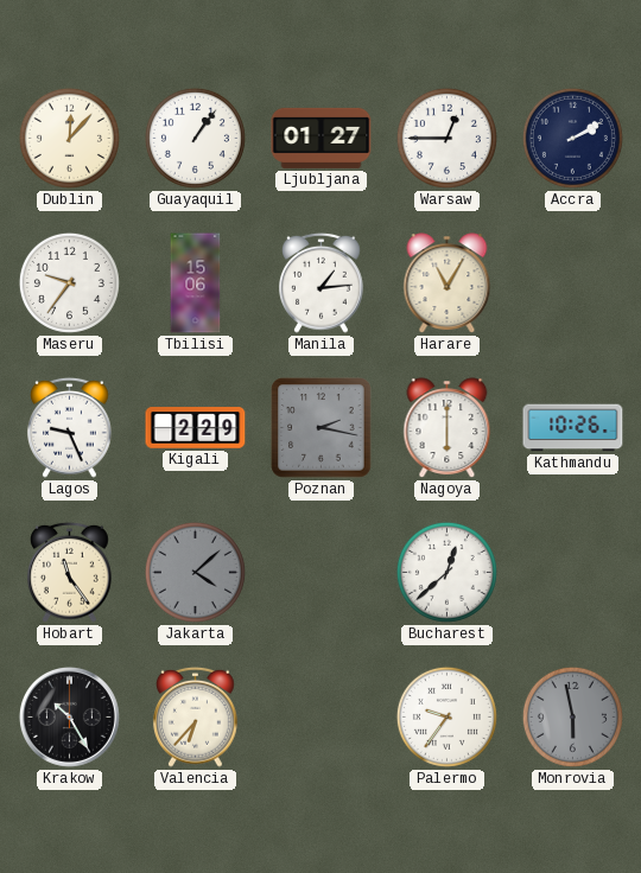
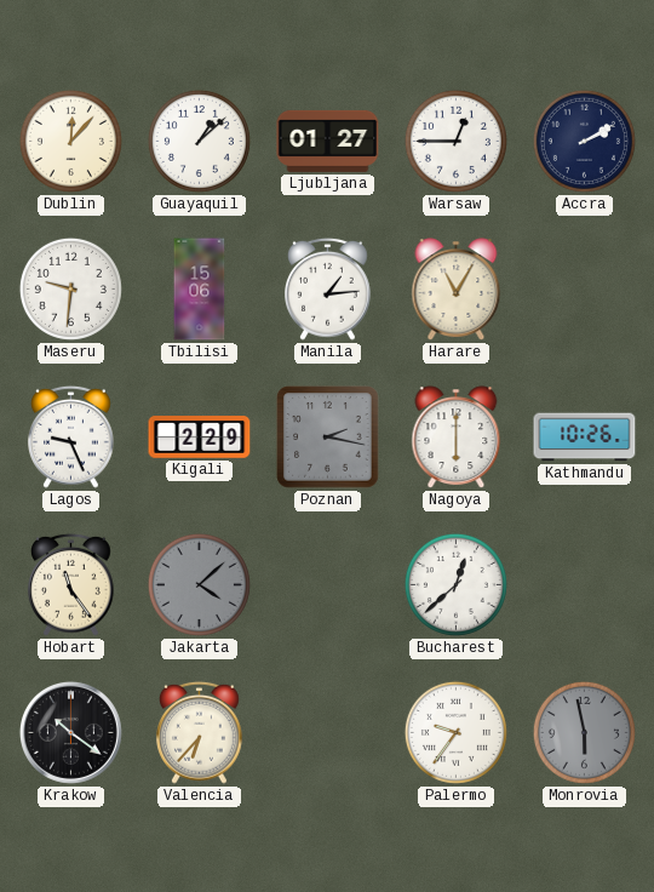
Guayaquil: 1:06 -> 1:08 (199, 141)
Maseru: 9:36 -> 9:31 (70, 288)
Krakow: 10:25 -> 10:21 (70, 732)
